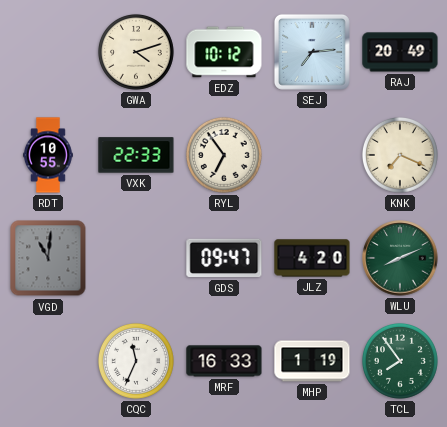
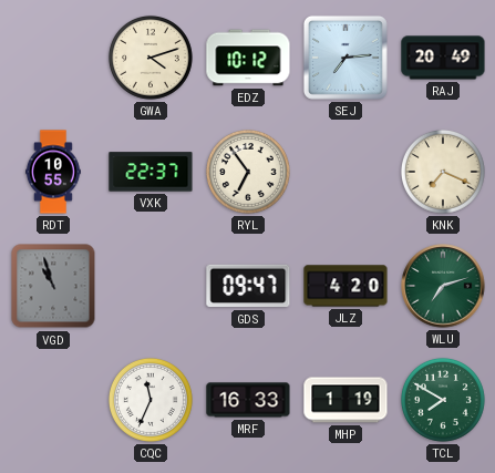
VXK: 22:33 -> 22:37 (151, 172)
VGD: 11:01 -> 10:57 (53, 286)
WLU: 8:11 -> 7:12 (443, 286)
TCL: 7:54 -> 7:50 (443, 400)
